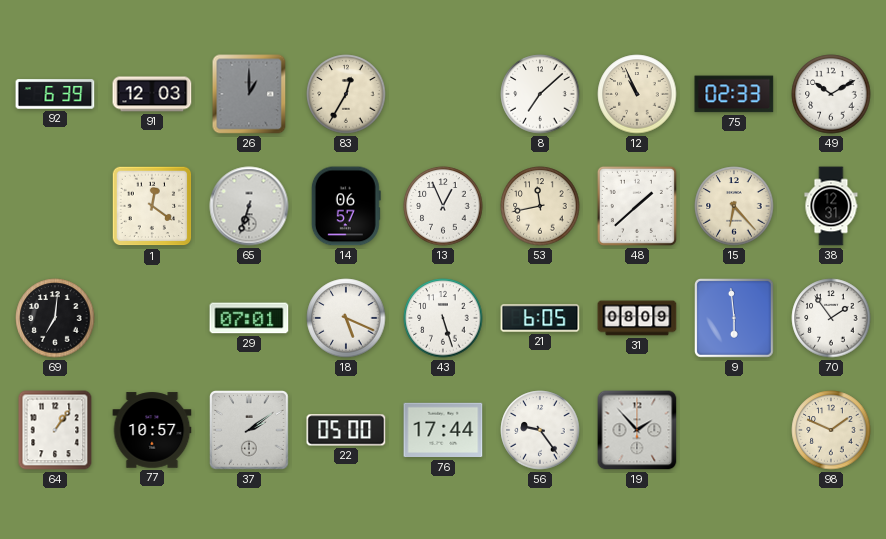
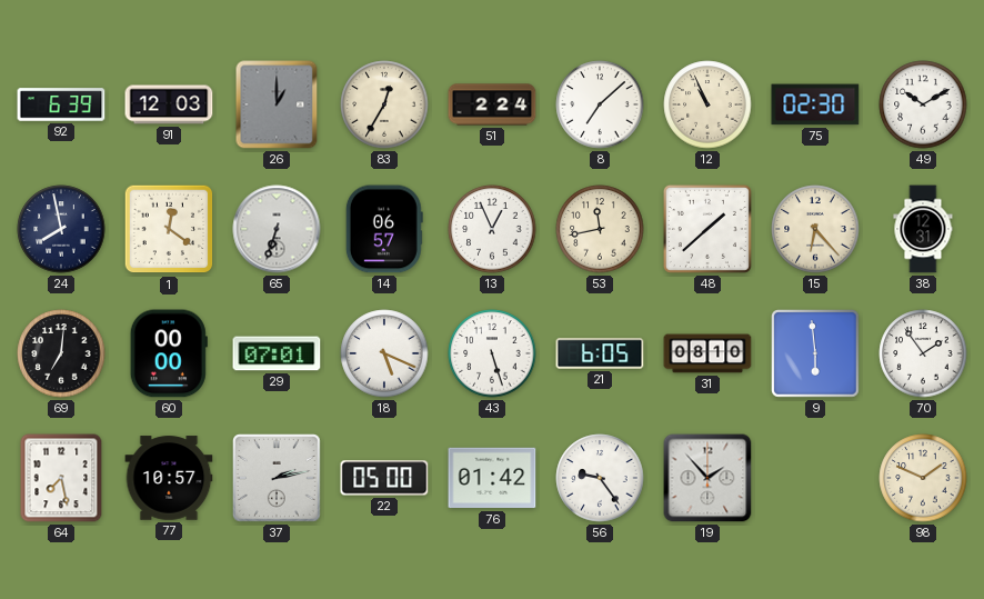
51: none -> 2:24 (492, 104)
75: 02:33 -> 02:30 (815, 104)
24: none -> 7:58 (61, 229)
60: none -> 00:00 (169, 353)
31: 08:09 -> 08:10 (707, 353)
64: 1:06 -> 7:28 (61, 478)
37: 2:09 -> 2:13 (278, 479)
76: 17:44 -> 01:42 (492, 478)
